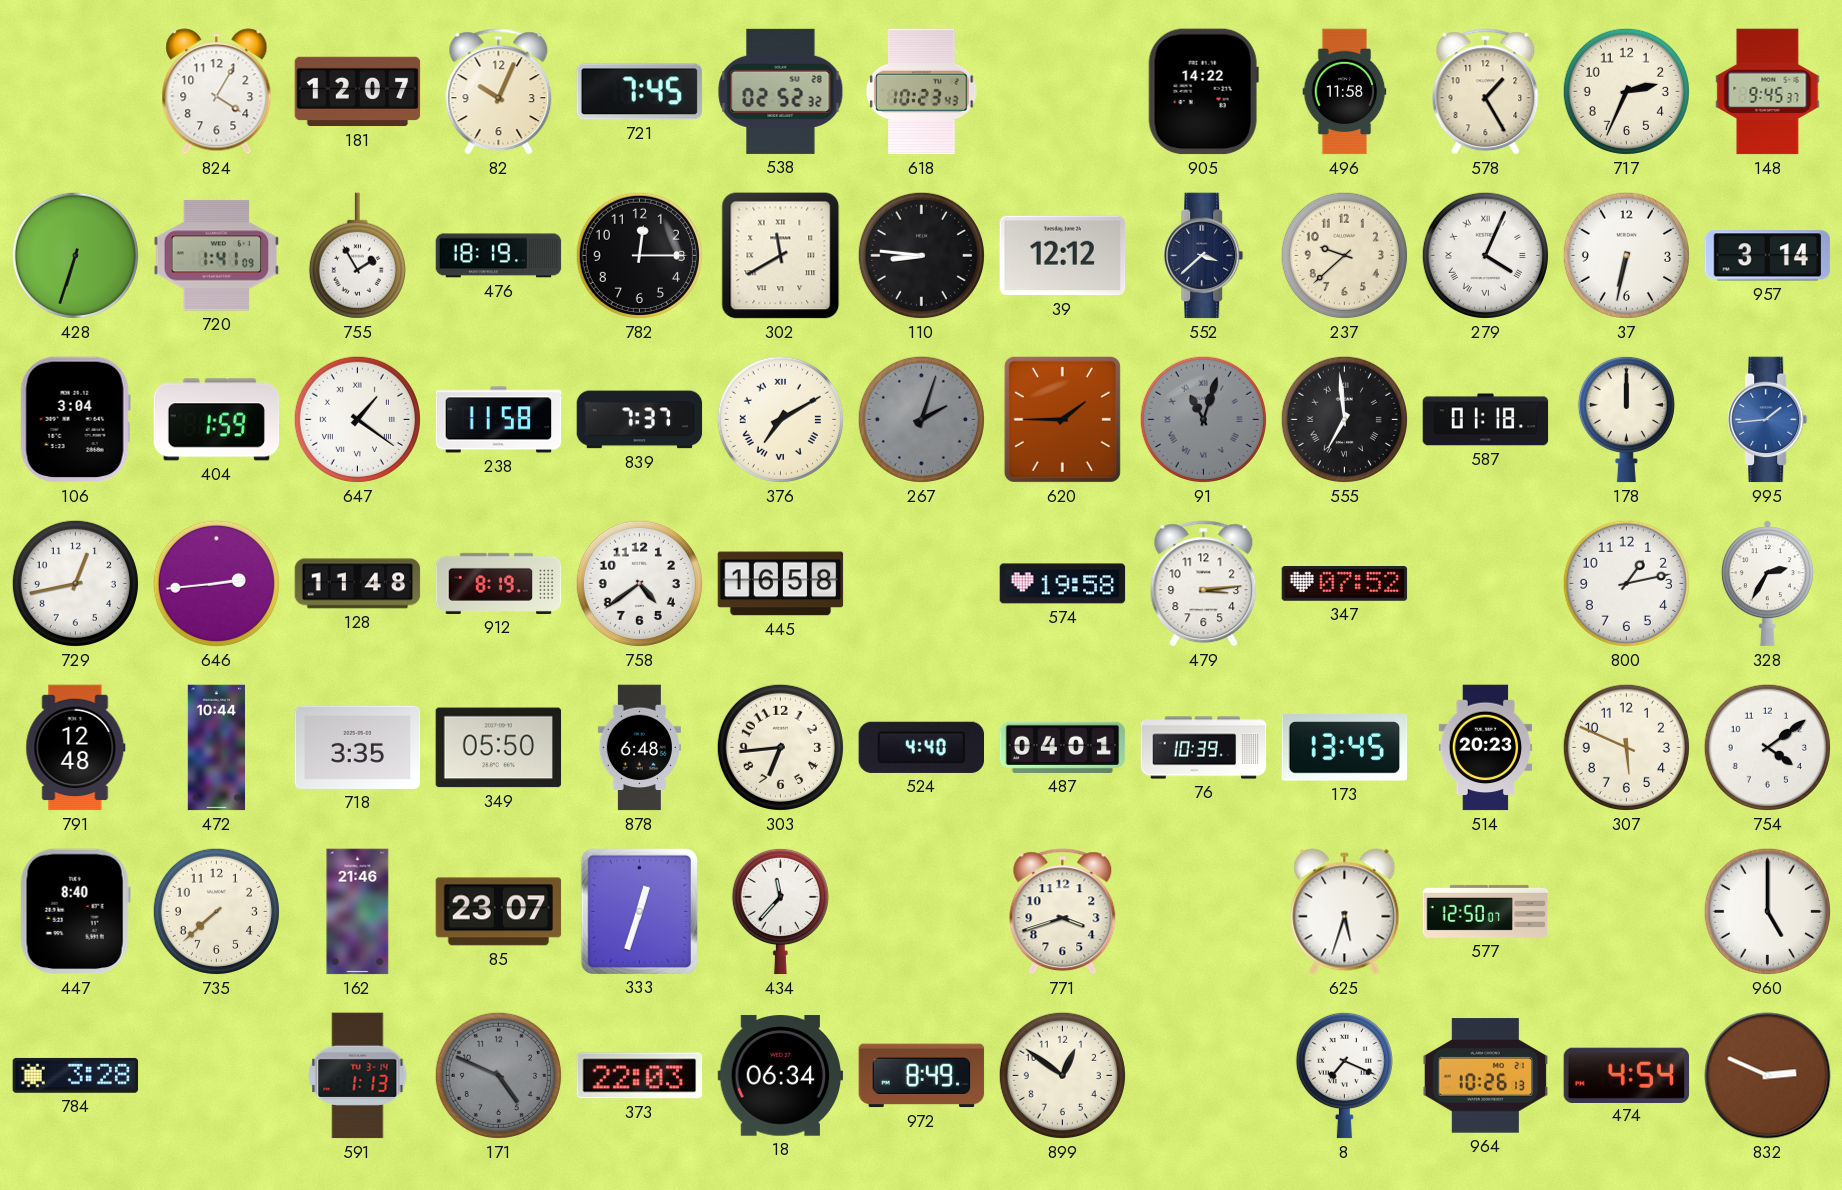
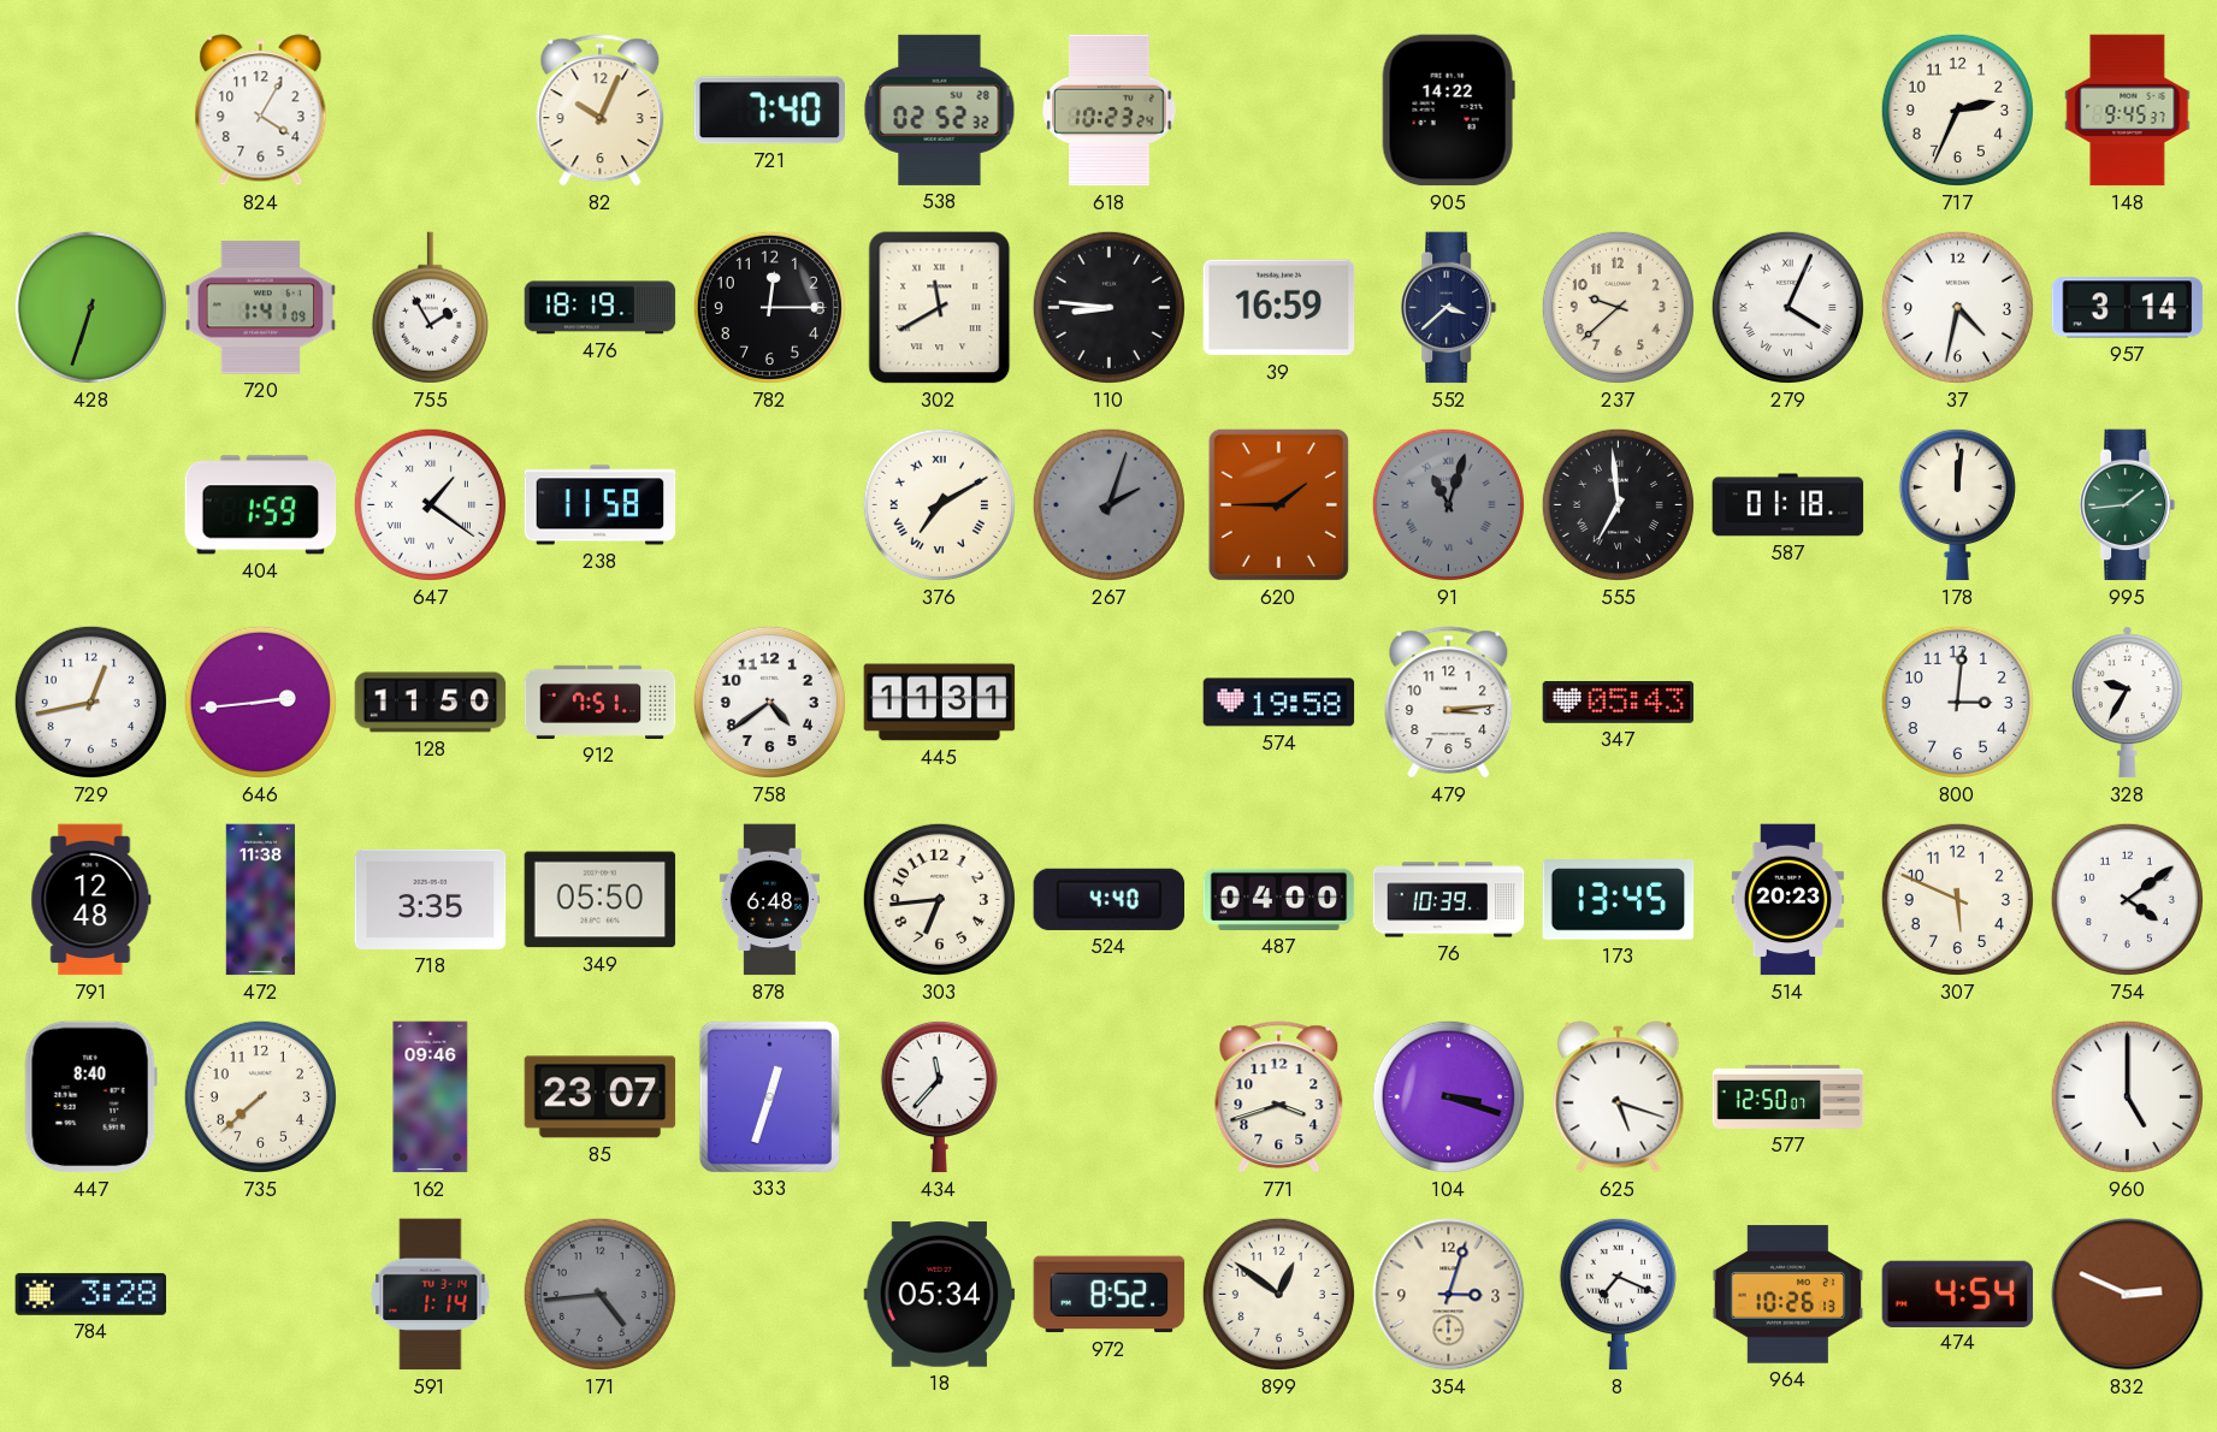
181: 12:07 -> none (358, 92)
721: 7:45 -> 7:40 (769, 111)
618: 10:23:43 -> 10:23:24 (1110, 111)
496: 11:58 -> none (1345, 92)
578: 1:25 -> none (1486, 92)
39: 12:12 -> 16:59 (1279, 308)
37: 6:32 -> 4:32 (1957, 307)
106: 3:04 -> none (75, 420)
839: 7:37 -> none (640, 420)
178: 12:00 -> 12:01 (1957, 504)
995 dial: blue -> green (2128, 505)
128: 11:48 -> 11:50 (431, 703)
912: 8:19 -> 7:51 (601, 702)
445: 16:58 -> 11:31 (940, 703)
347: 07:52 -> 05:43 (1619, 703)
800: 1:13 -> 3:01 (1957, 702)
328: 2:35 -> 9:35 (2127, 703)
472: 10:44 -> 11:38 (261, 900)
487: 04:01 -> 04:00 (1279, 899)
162: 21:46 -> 09:46 (431, 1097)
104: none -> 3:18 (1448, 1096)
625: 5:33 -> 5:18 (1619, 1097)
591: 1:13 -> 1:14 (431, 1295)
171: 4:49 -> 4:44 (599, 1294)
373: 22:03 -> none (640, 1076)
18: 06:34 -> 05:34 (940, 1295)
972: 8:49 -> 8:52 (1110, 1295)
354: none -> 3:03 (1449, 1295)
